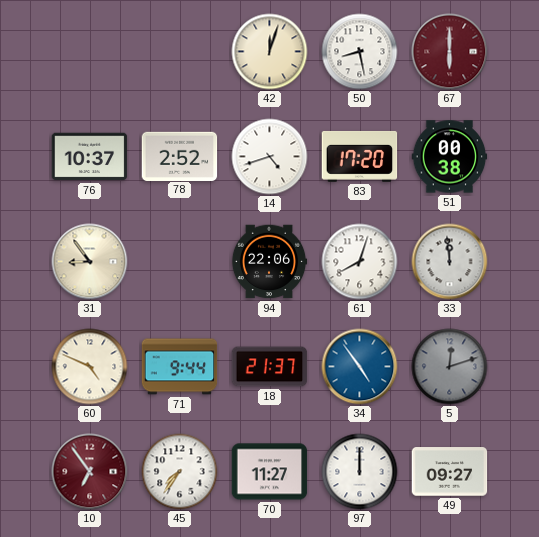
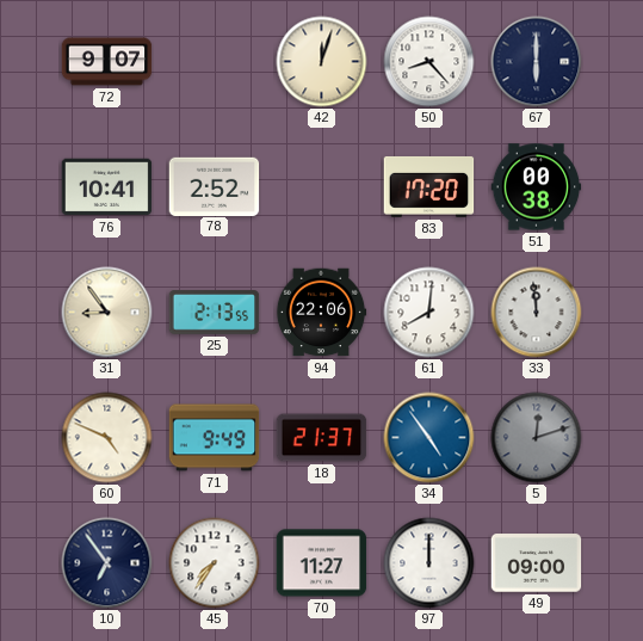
72: none -> 9:07 (107, 62)
50: 8:28 -> 8:23 (429, 62)
67 dial: burgundy -> navy (537, 62)
76: 10:37 -> 10:41 (107, 187)
14: 4:42 -> none (270, 157)
25: none -> 2:13 (215, 313)
61: 8:03 -> 8:01 (429, 313)
71: 9:44 -> 9:49 (215, 438)
10 dial: burgundy -> navy (107, 563)
49: 09:27 -> 09:00 (537, 563)
